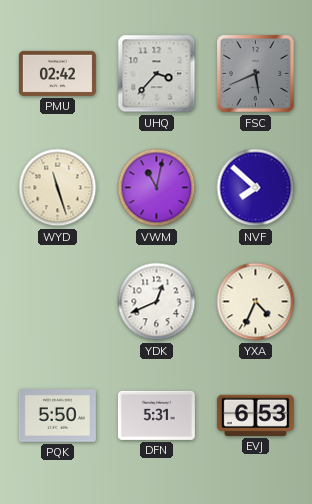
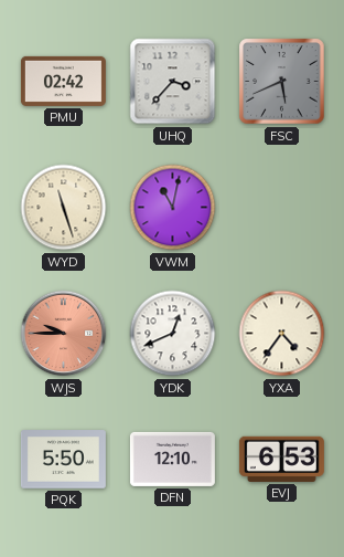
NVF: 7:52 -> none (256, 188)
WJS: none -> 9:45 (64, 334)
YXA: 4:34 -> 4:36 (282, 334)
DFN: 5:31 -> 12:10 (172, 459)
